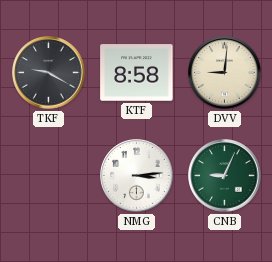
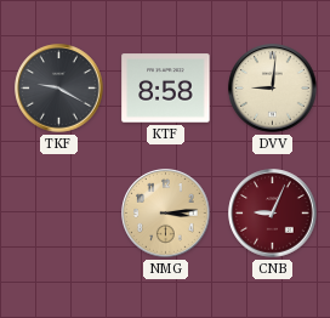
NMG dial: white -> champagne (166, 214)
CNB dial: green -> burgundy (273, 214)
